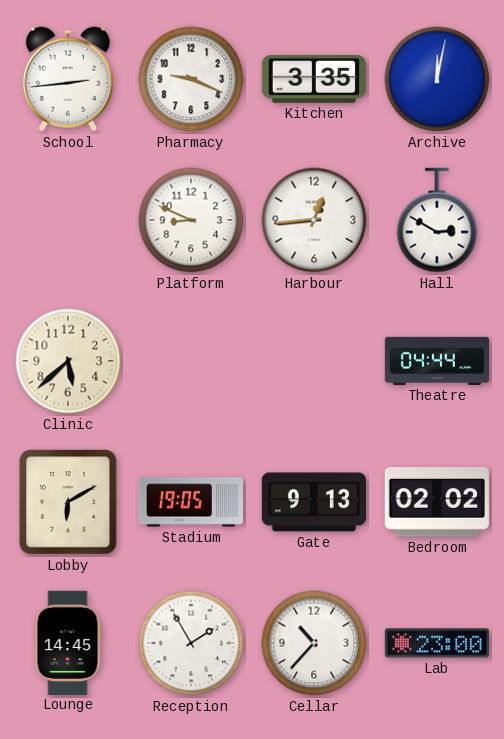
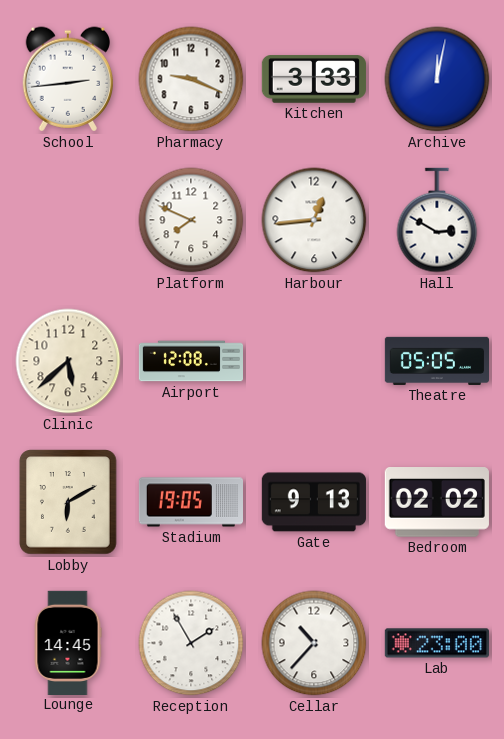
Kitchen: 3:35 -> 3:33 (314, 79)
Platform: 8:49 -> 7:49 (191, 220)
Airport: none -> 12:08 (190, 361)
Theatre: 04:44 -> 05:05 (436, 361)
